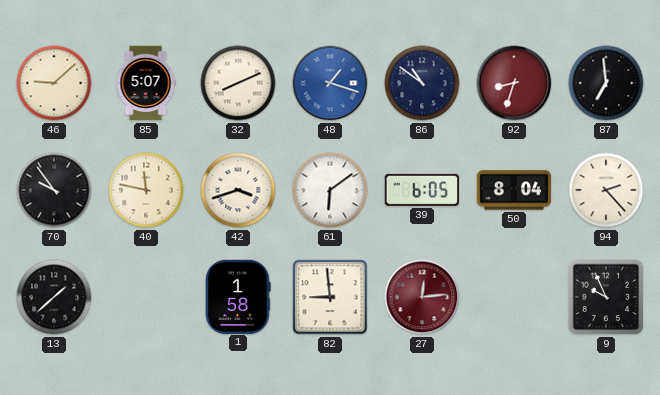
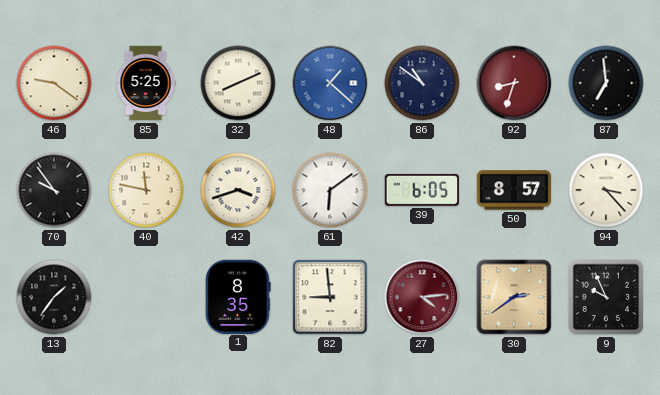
46: 9:08 -> 9:21 (54, 83)
85: 5:07 -> 5:25 (146, 83)
48: 1:18 -> 1:22 (330, 83)
50: 8:04 -> 8:57 (514, 190)
94: 2:23 -> 3:23 (606, 190)
13: 1:38 -> 1:36 (54, 297)
1: 1:58 -> 8:35 (238, 296)
27: 12:14 -> 4:14 (422, 297)
30: none -> 2:39 (514, 297)
